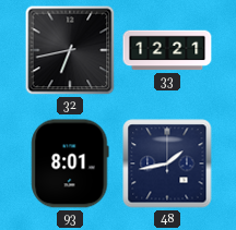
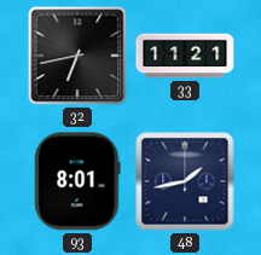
33: 12:21 -> 11:21 (185, 56)
